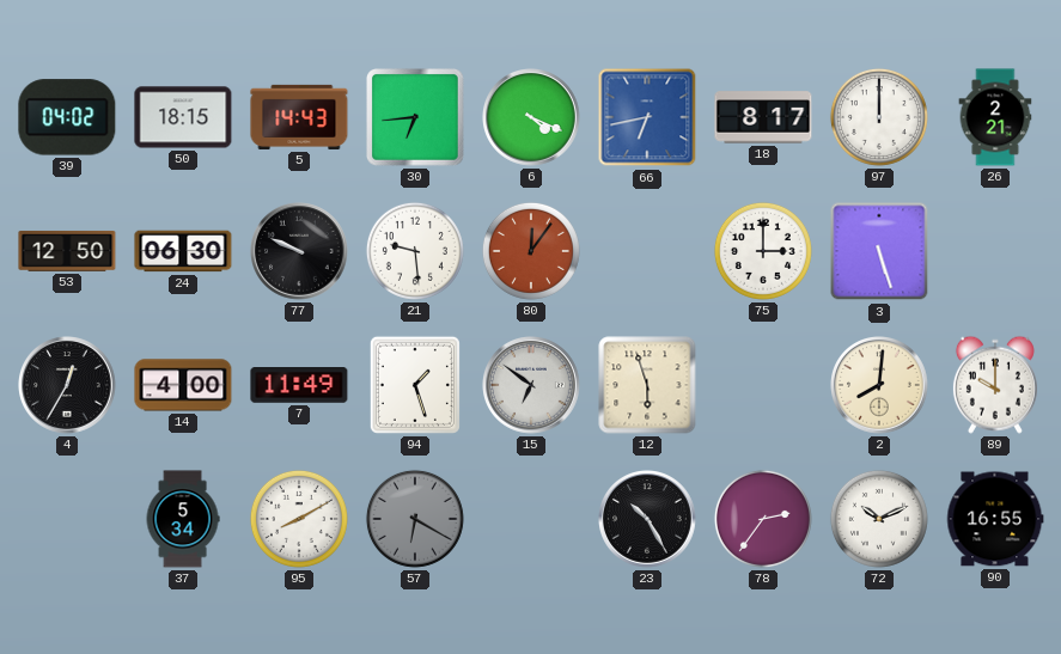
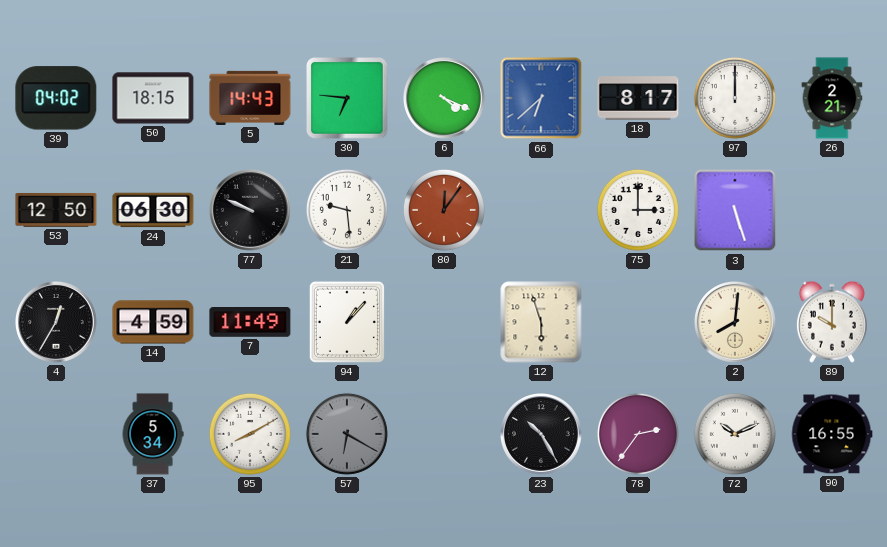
30: 6:44 -> 6:46 (347, 98)
66: 6:43 -> 6:38 (541, 98)
14: 4:00 -> 4:59 (153, 322)
94: 1:27 -> 1:07 (347, 322)
15: 6:51 -> none (532, 386)
